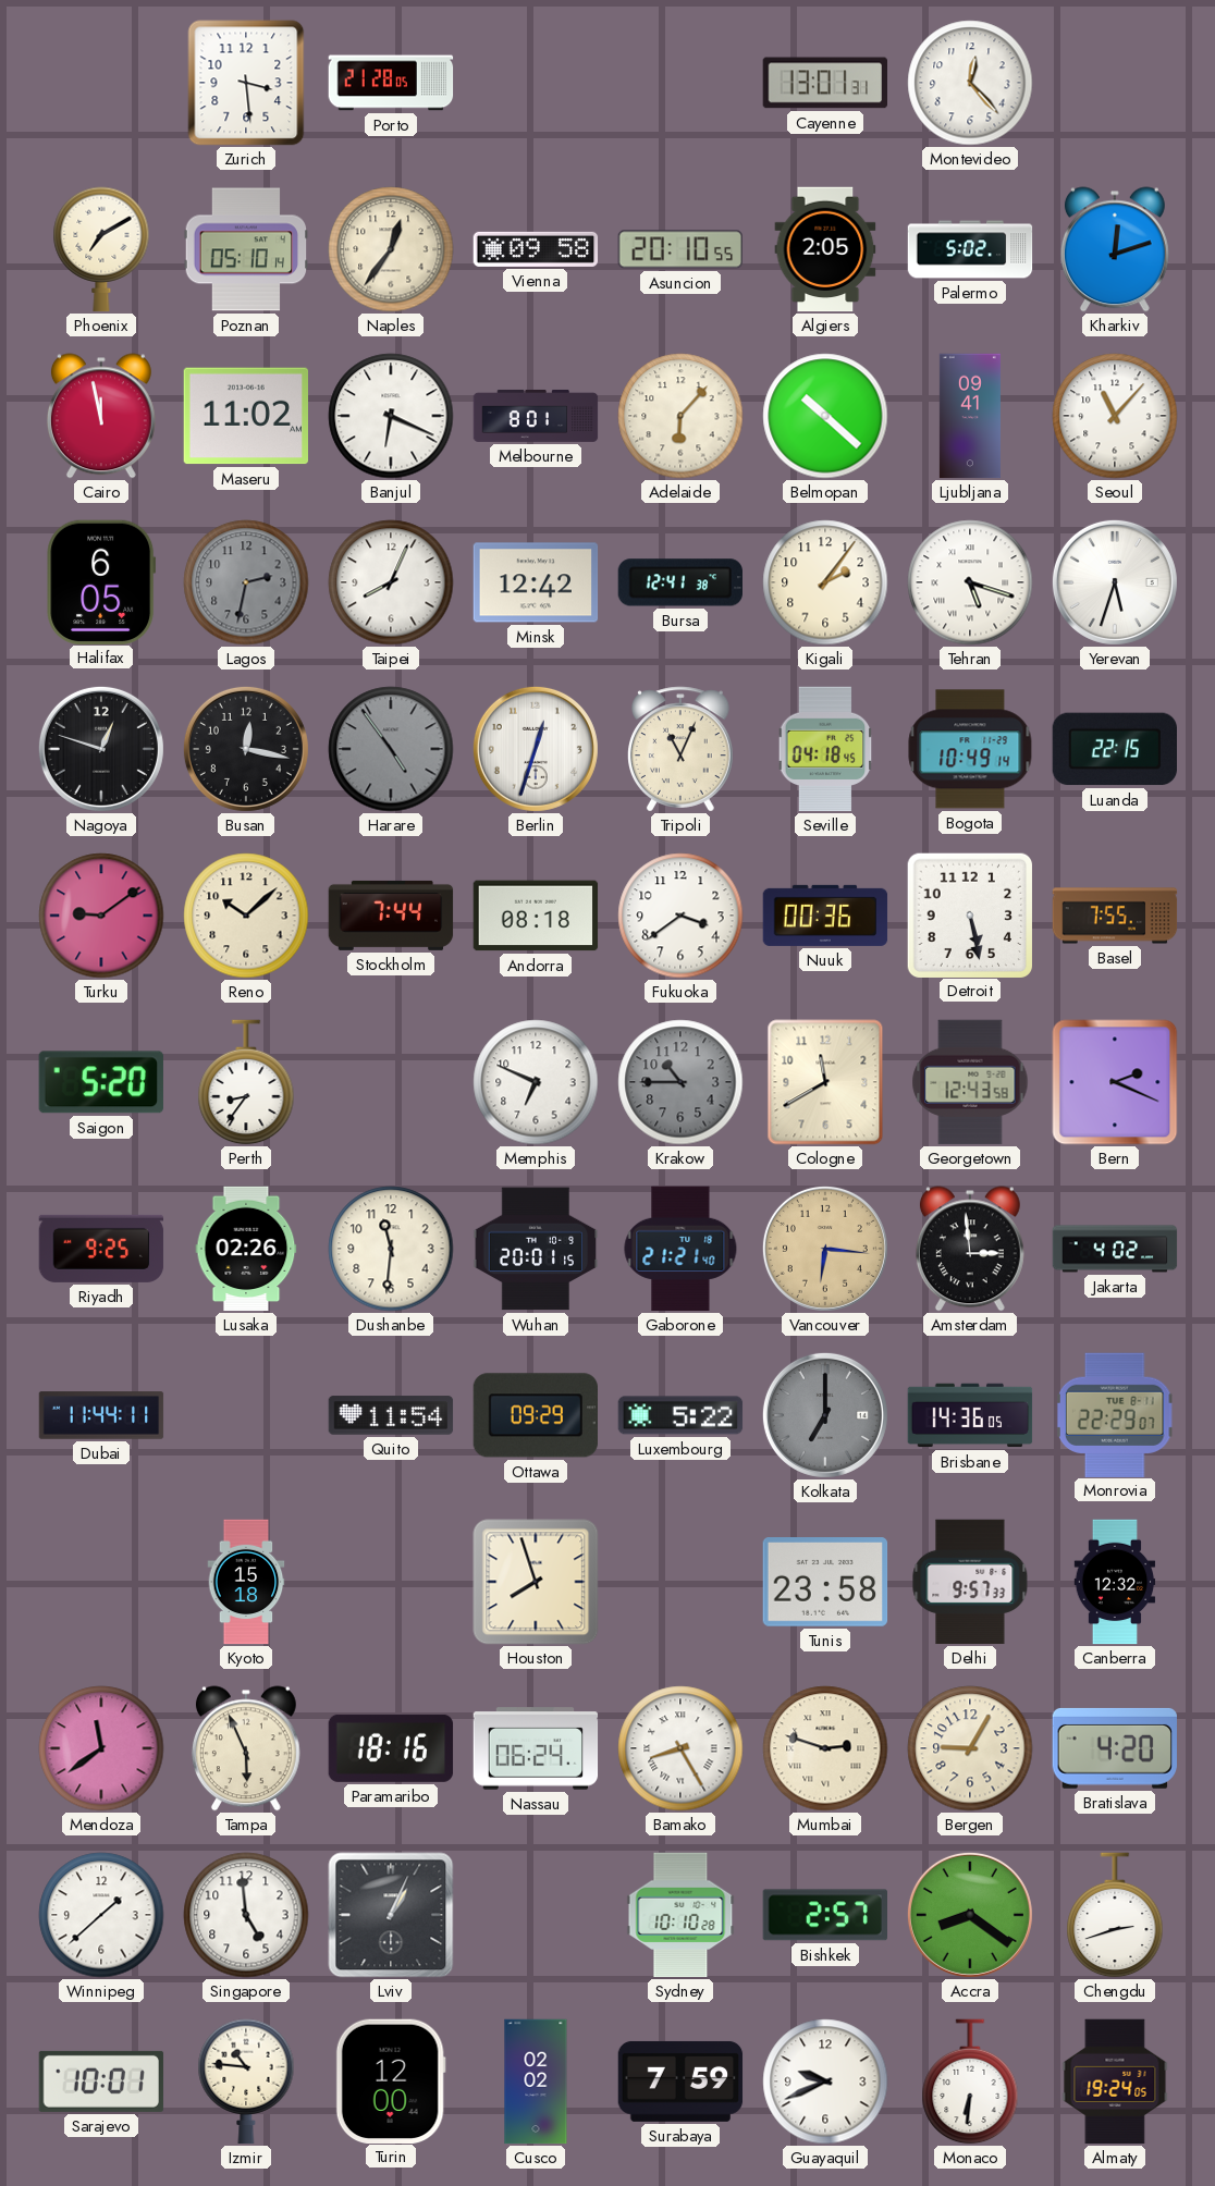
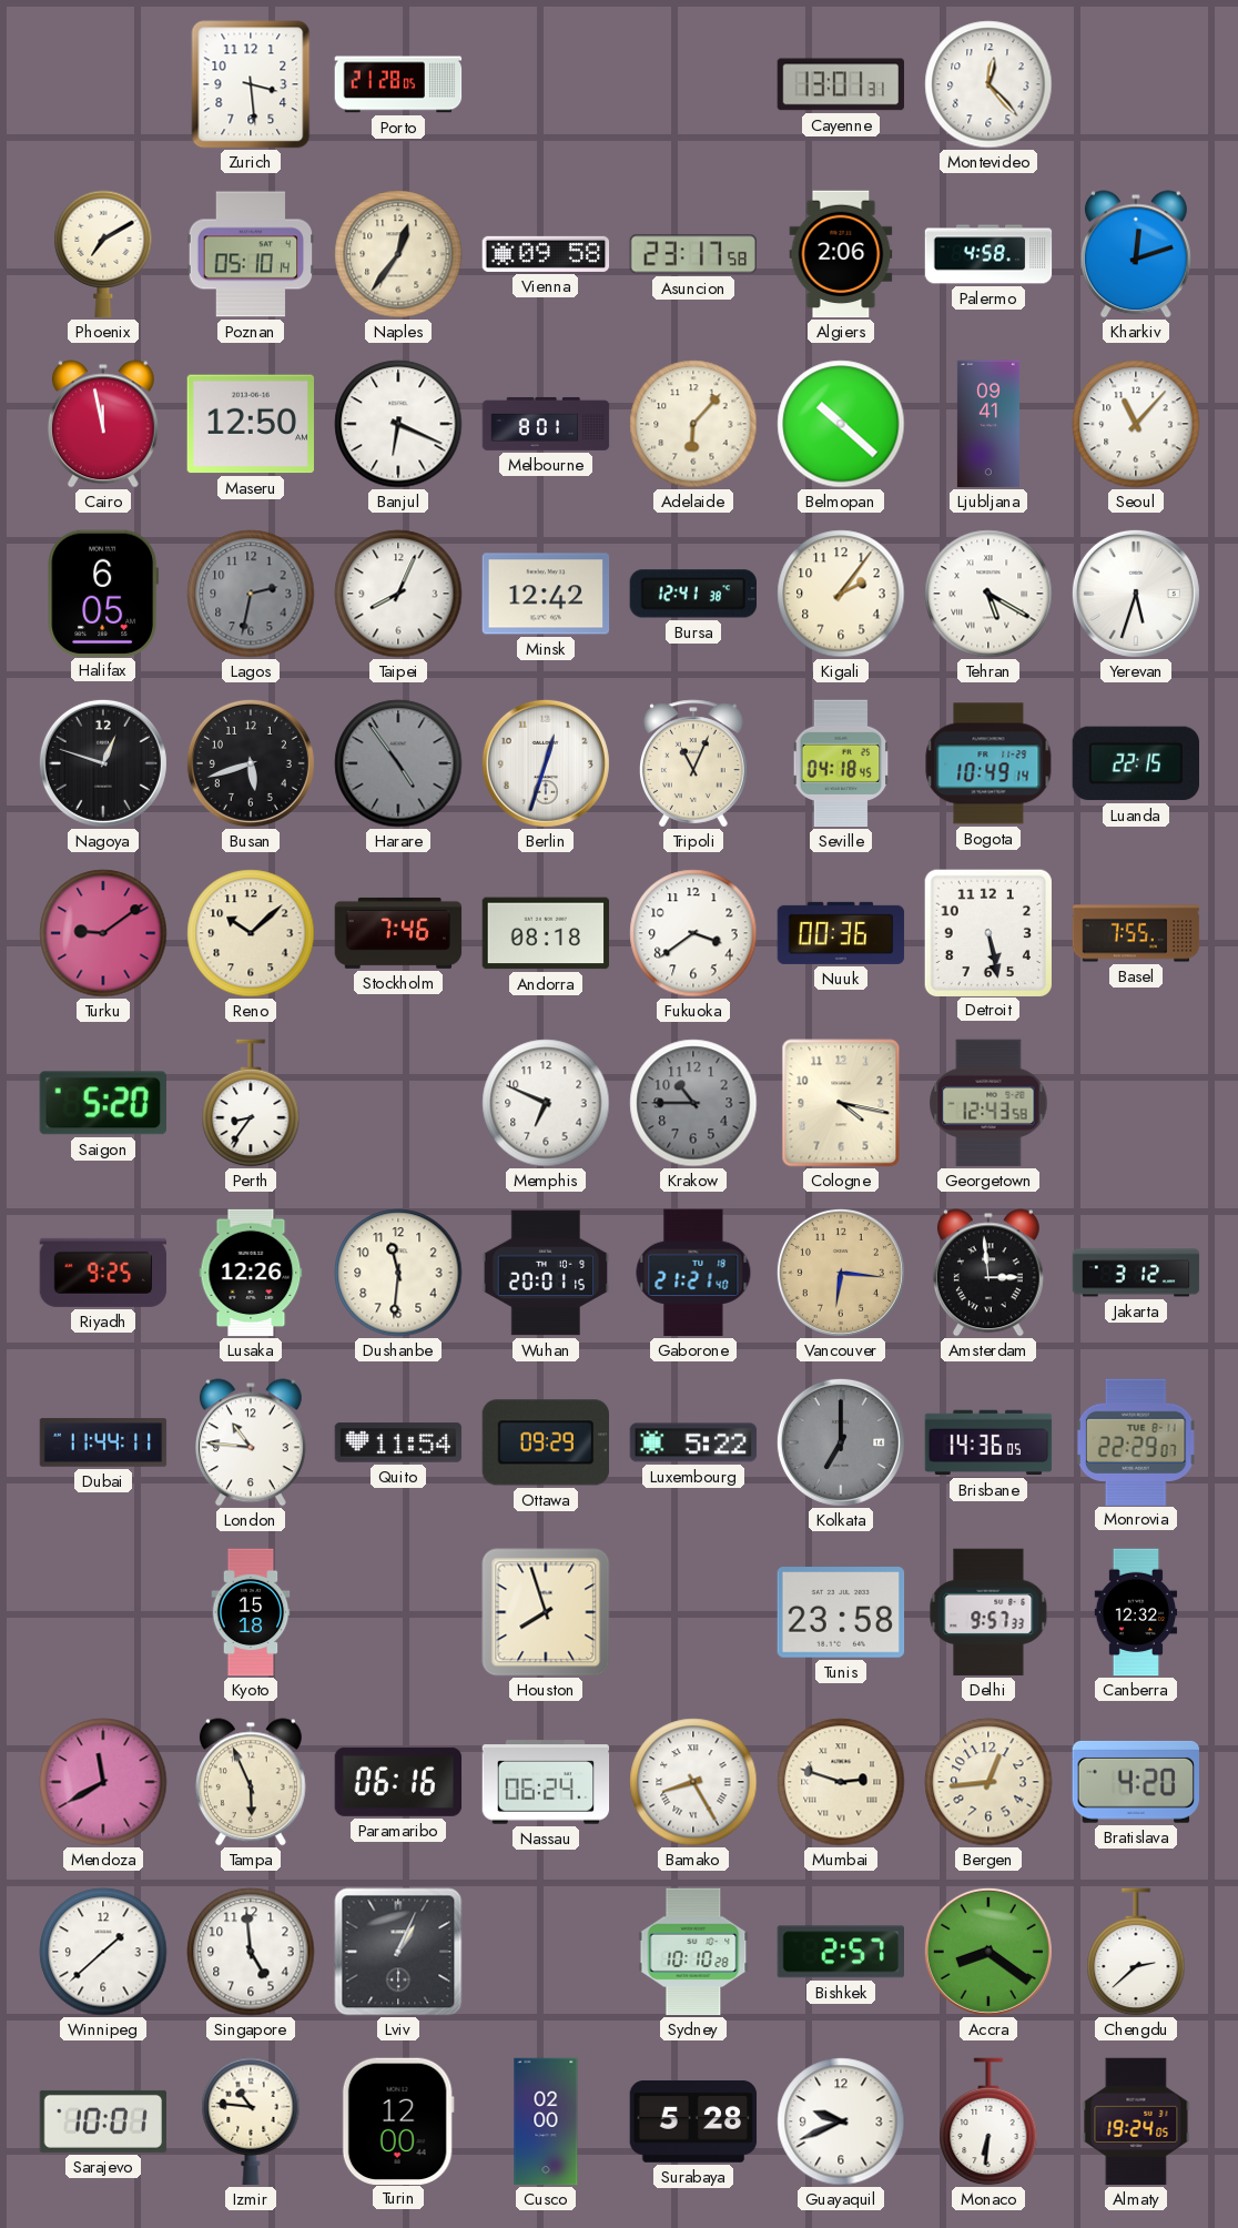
Asuncion: 20:10 -> 23:17 (693, 254)
Algiers: 2:05 -> 2:06 (841, 254)
Palermo: 5:02 -> 4:58 (988, 254)
Maseru: 11:02 -> 12:50 (250, 424)
Tehran: 5:18 -> 5:20 (988, 594)
Busan: 12:17 -> 5:42 (251, 763)
Stockholm: 7:44 -> 7:46 (398, 933)
Cologne: 11:40 -> 4:17 (841, 1103)
Bern: 2:19 -> none (1115, 1082)
Lusaka: 02:26 -> 12:26 (251, 1273)
Jakarta: 4:02 -> 3:12 (1136, 1273)
London: none -> 10:46 (251, 1442)
Mendoza: 11:39 -> 11:40 (103, 1782)
Paramaribo: 18:16 -> 06:16 (398, 1782)
Bergen: 9:05 -> 12:44 (988, 1782)
Chengdu: 2:42 -> 2:38 (1136, 1952)
Cusco: 02:02 -> 02:00 (546, 2121)
Surabaya: 7:59 -> 5:28 (693, 2121)
